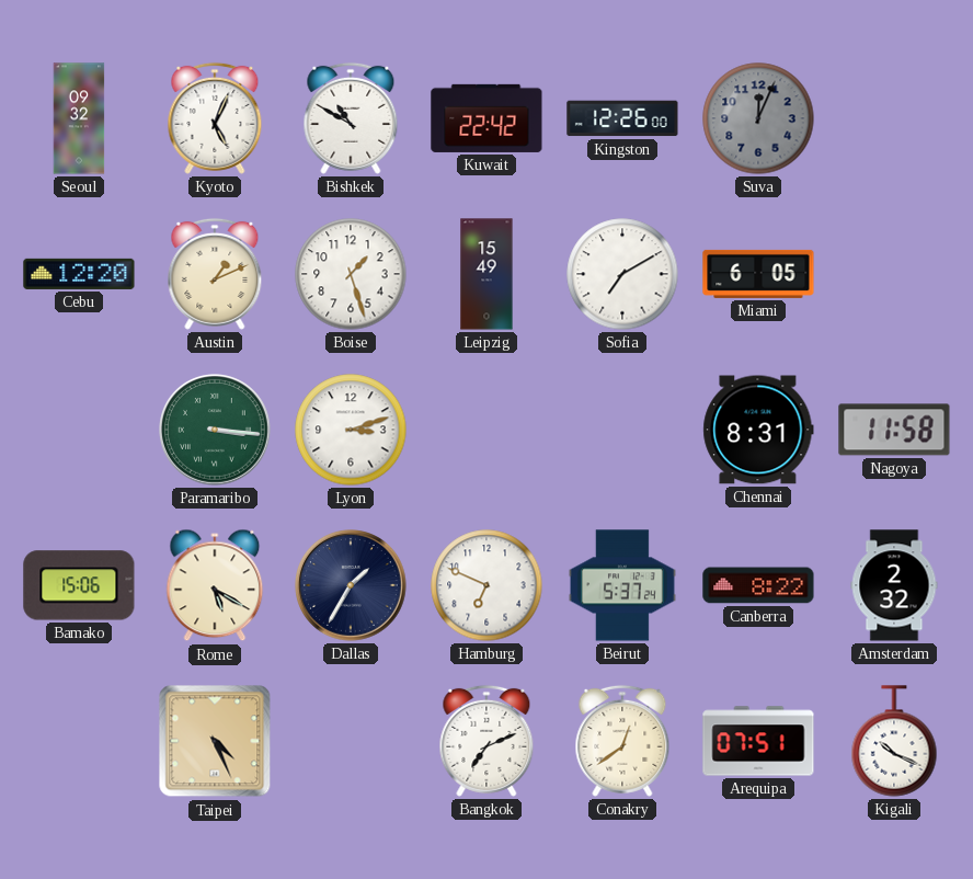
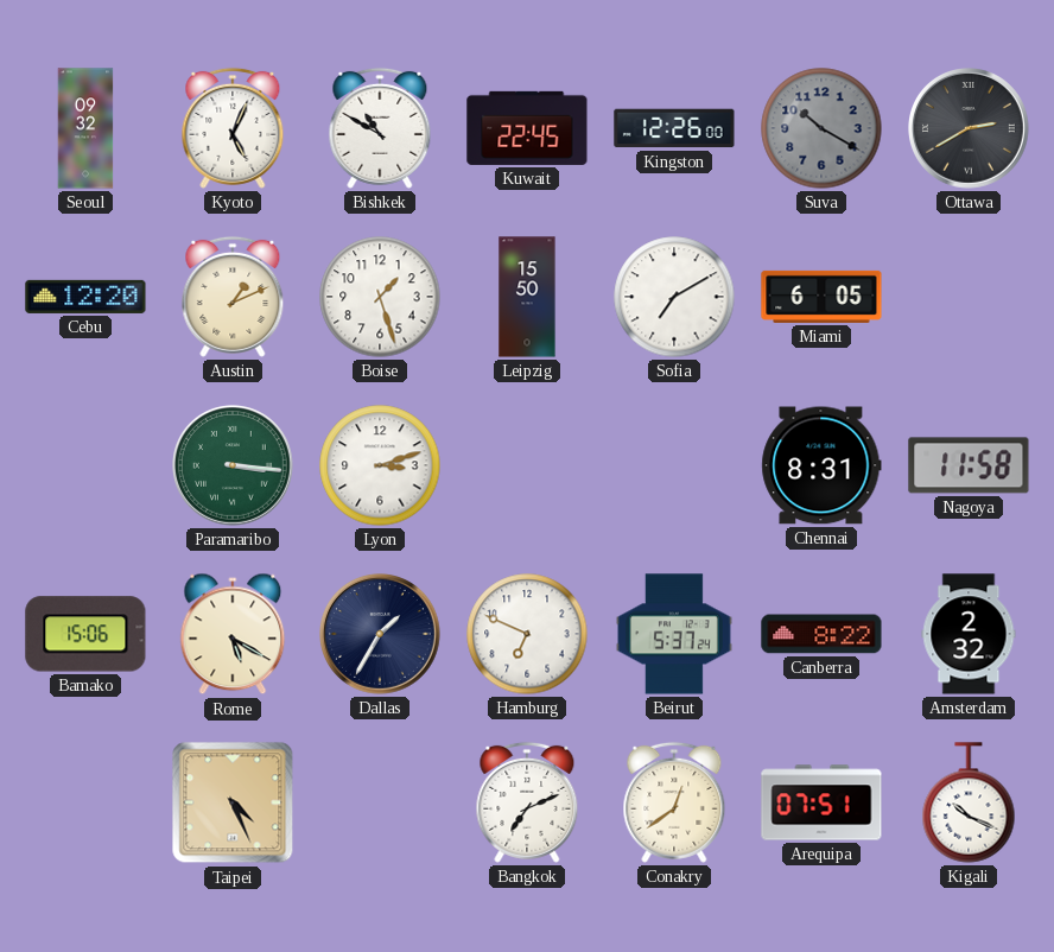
Kuwait: 22:42 -> 22:45 (527, 128)
Suva: 12:04 -> 10:20 (821, 128)
Ottawa: none -> 2:40 (970, 129)
Leipzig: 15:49 -> 15:50 (527, 297)
